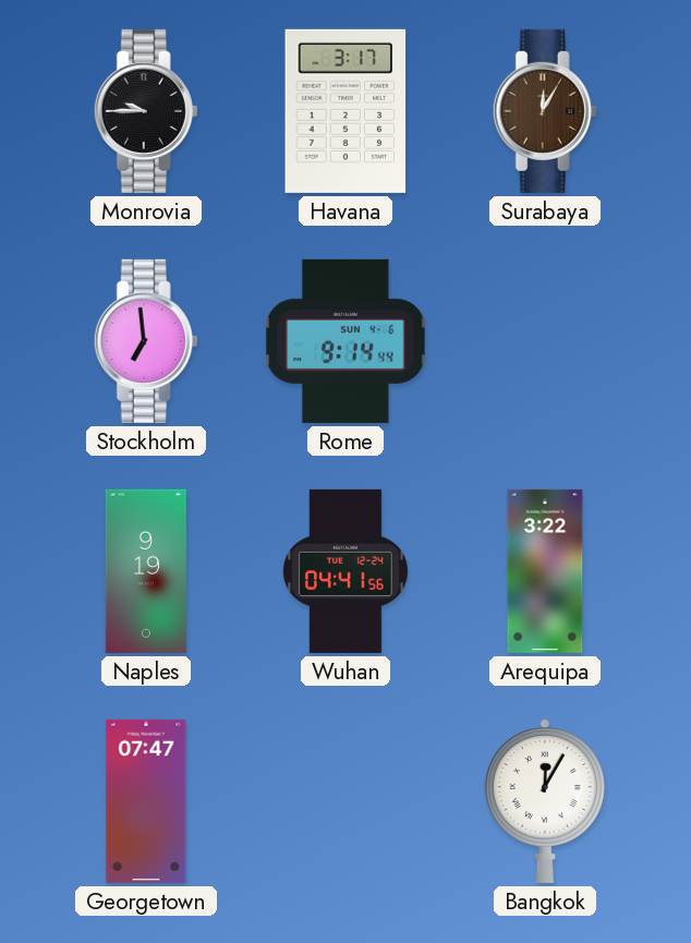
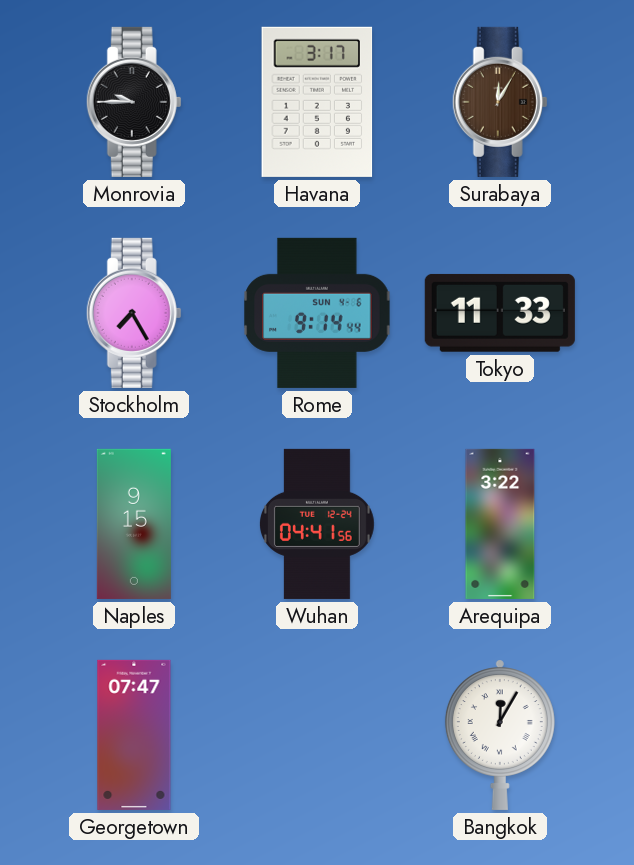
Stockholm: 6:59 -> 7:25 (134, 313)
Tokyo: none -> 11:33 (500, 313)
Naples: 9:19 -> 9:15 (134, 524)
